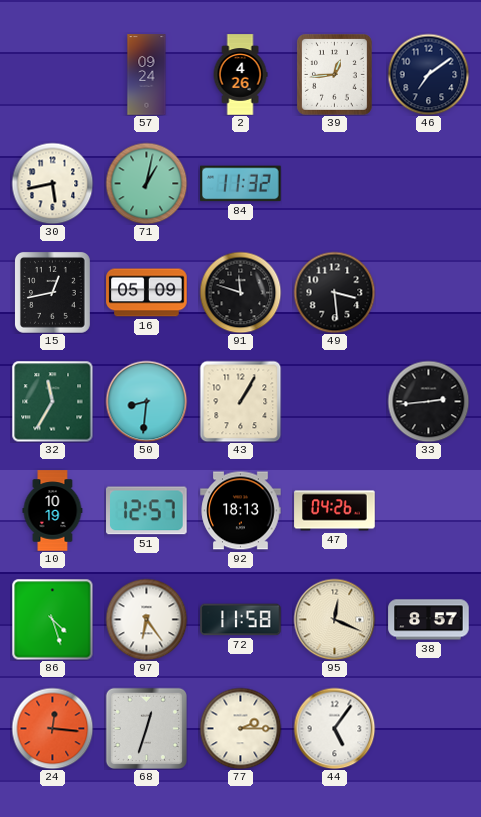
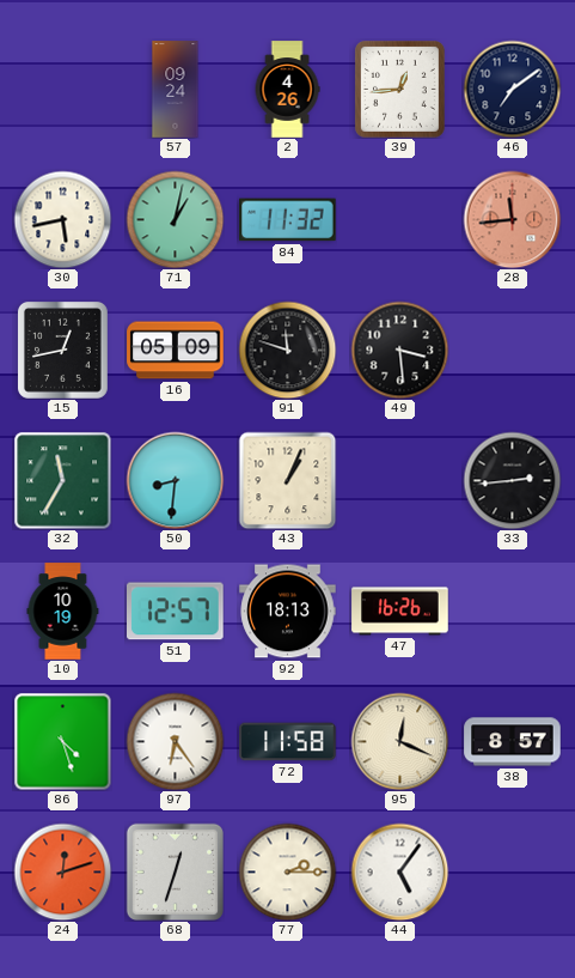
28: none -> 11:44 (512, 219)
43: 1:05 -> 1:04 (287, 480)
47: 04:26 -> 16:26 (400, 612)
24: 12:16 -> 12:12 (62, 871)
